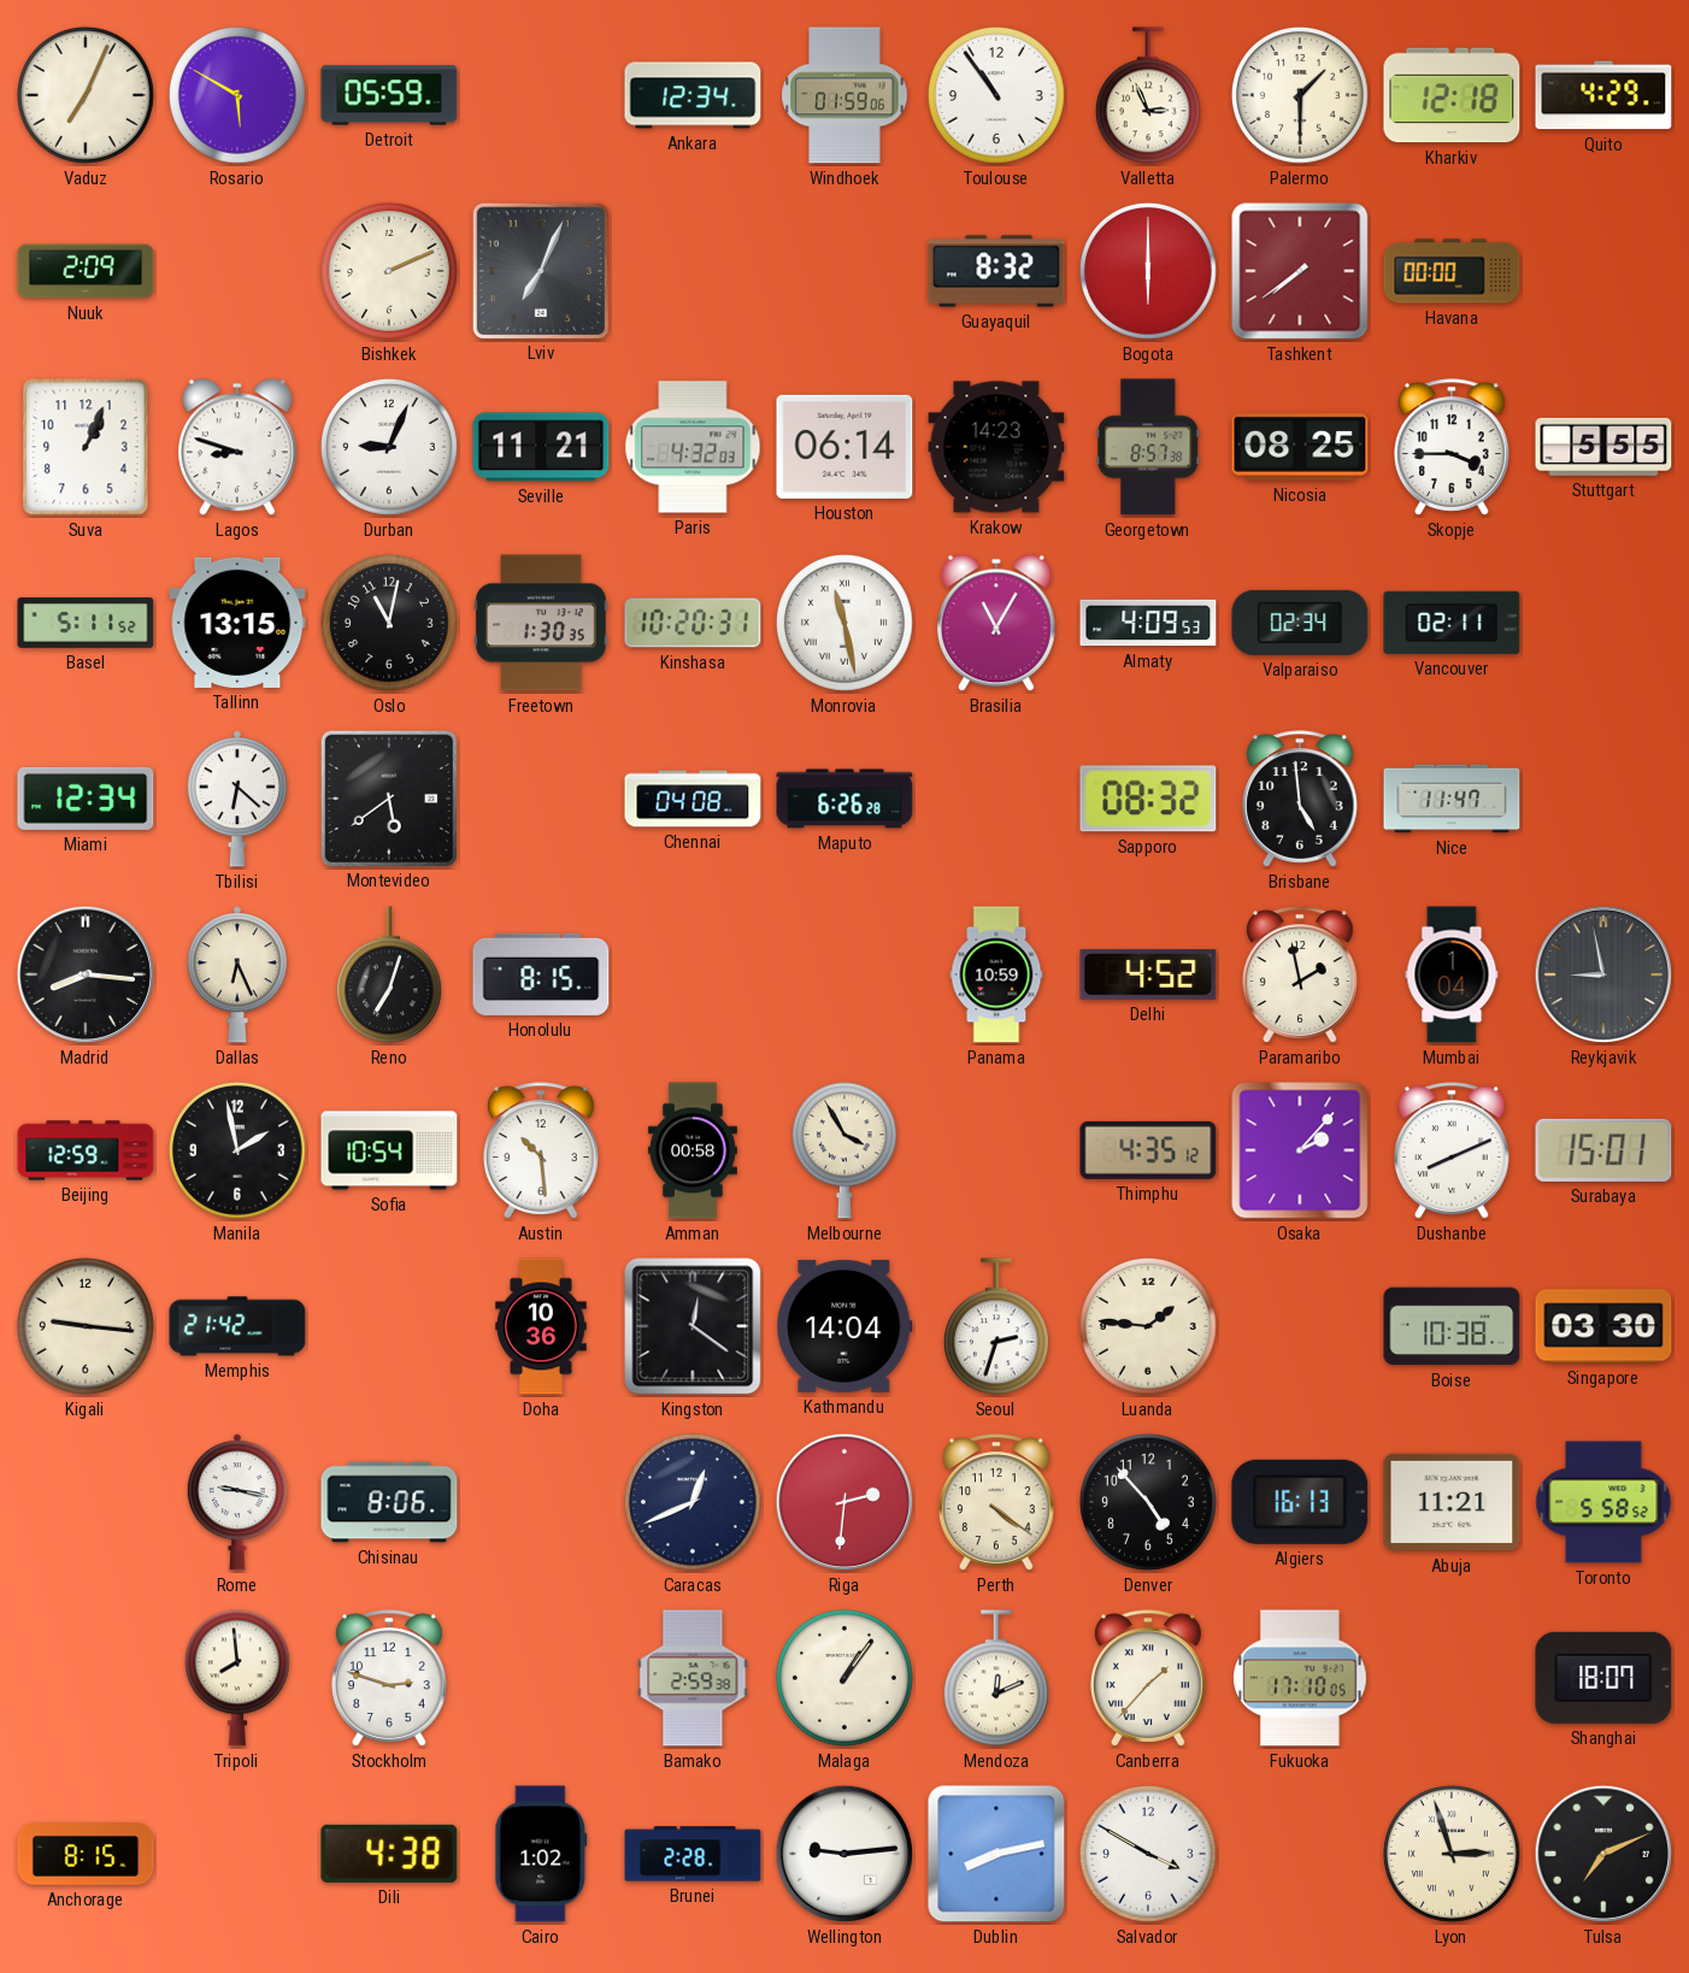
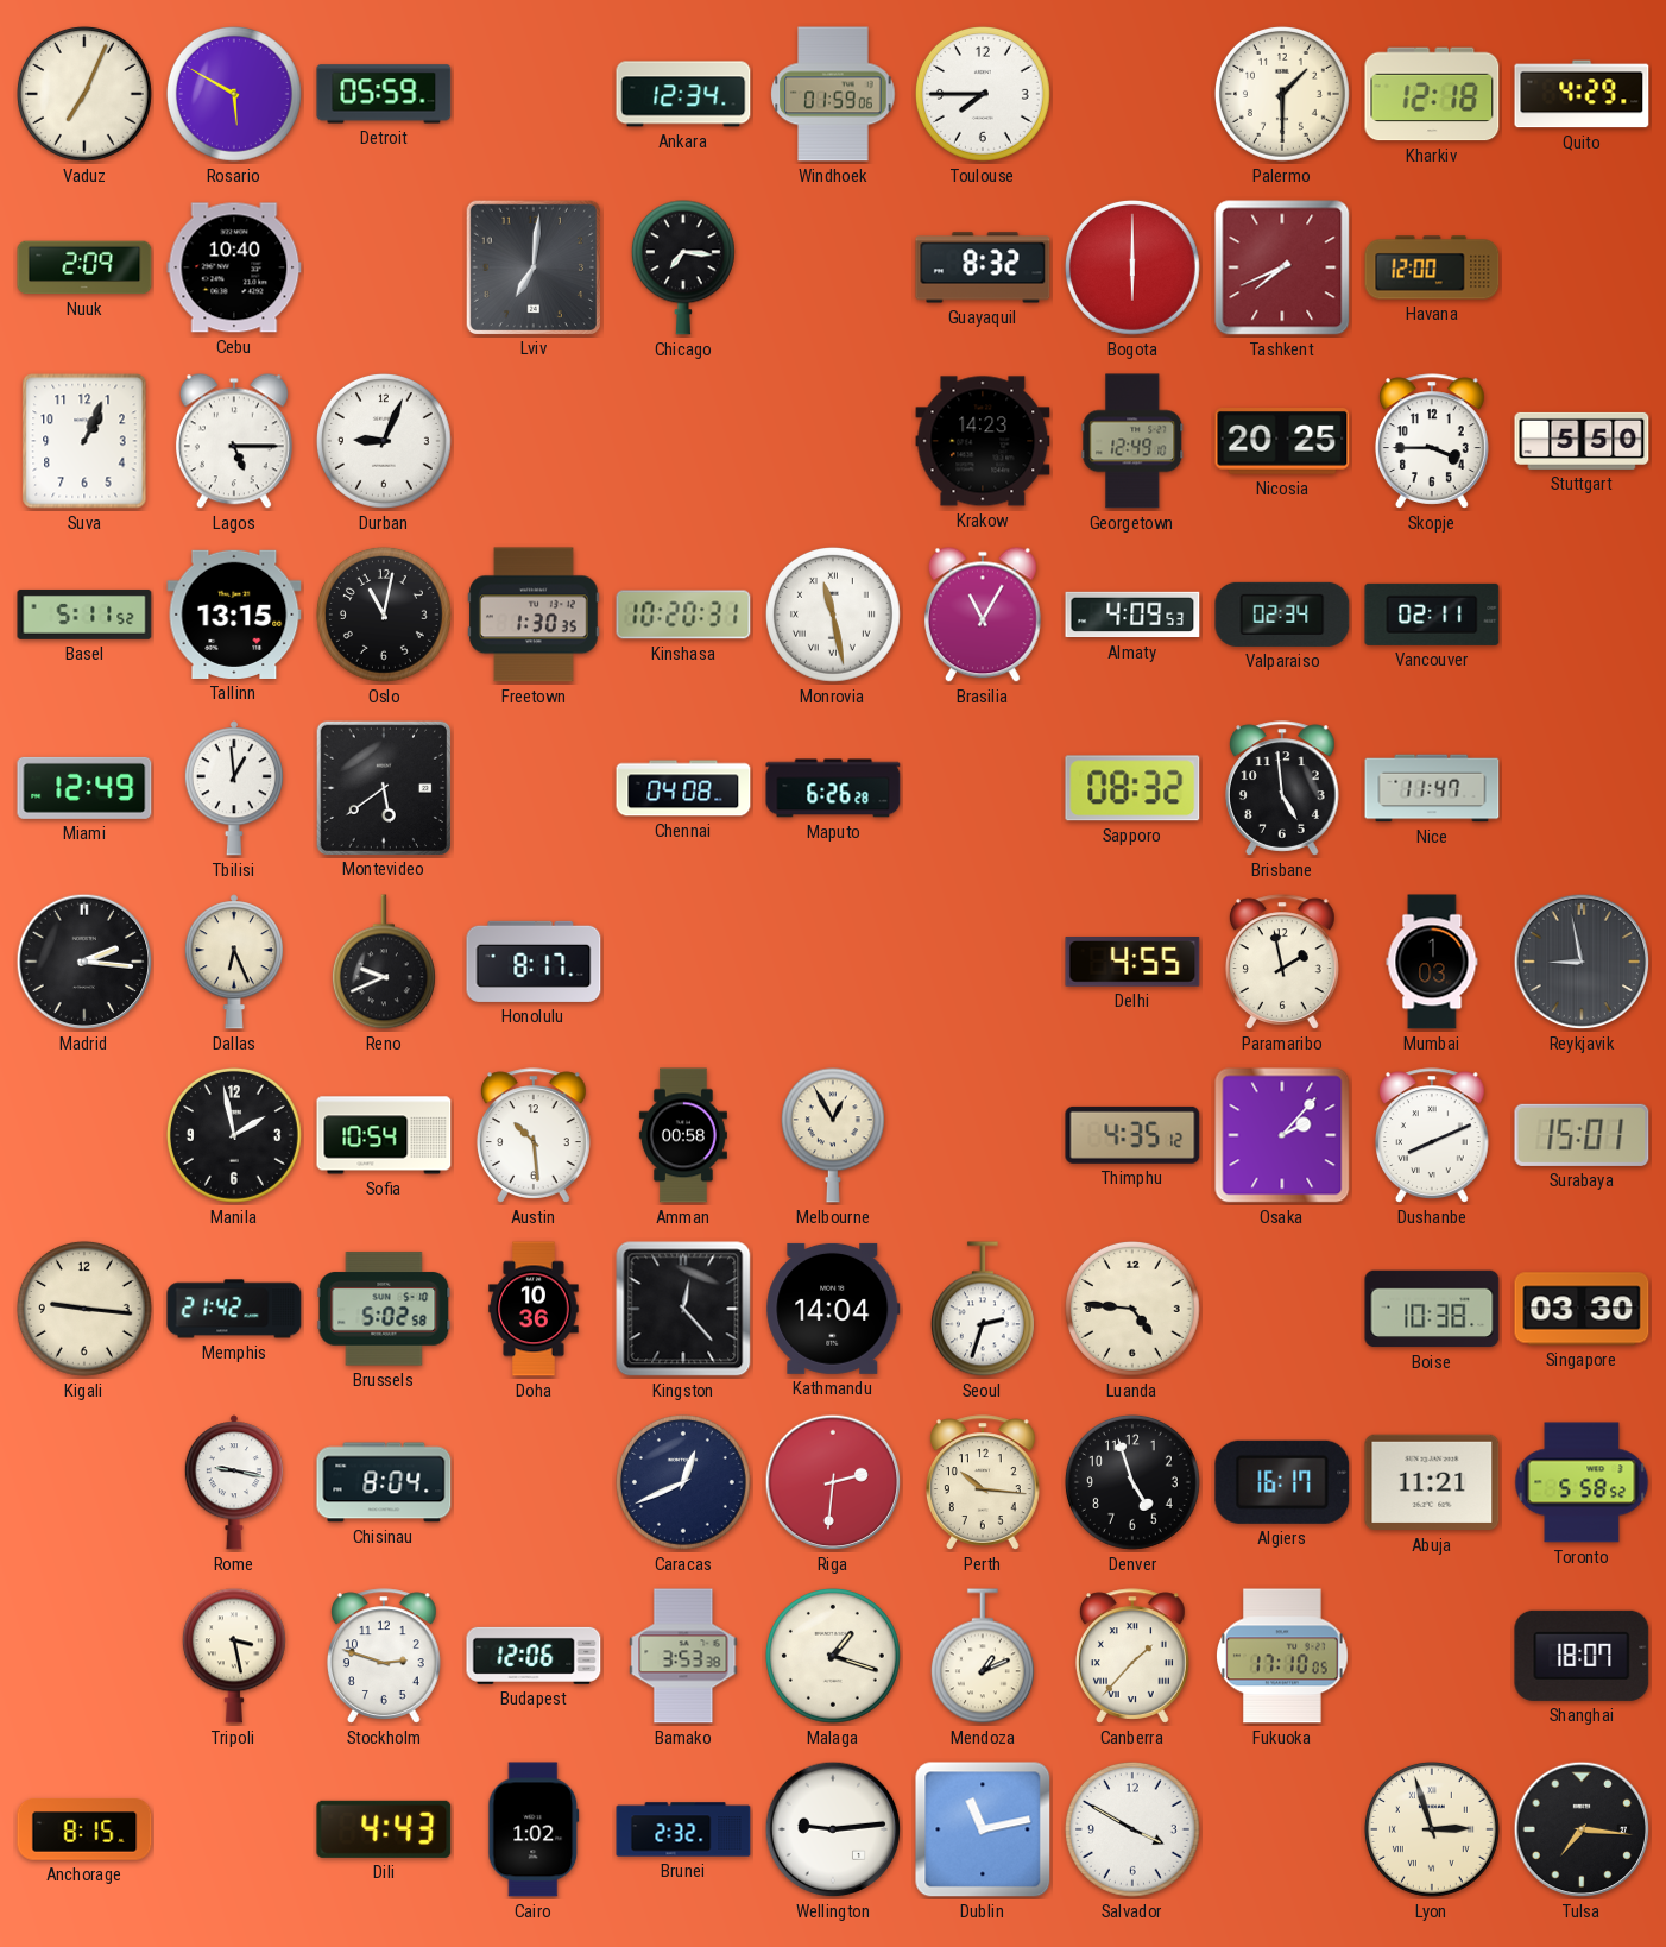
Toulouse: 10:54 -> 7:45 (983, 94)
Valletta: 2:56 -> none (1148, 95)
Cebu: none -> 10:40 (234, 267)
Bishkek: 2:11 -> none (389, 271)
Lviv: 7:04 -> 7:01 (532, 266)
Chicago: none -> 7:16 (683, 267)
Tashkent: 7:39 -> 7:41 (1282, 267)
Havana: 00:00 -> 12:00 (1432, 267)
Lagos: 8:48 -> 5:15 (234, 441)
Seville: 11:21 -> none (541, 447)
Paris: 4:32 -> none (693, 447)
Houston: 06:14 -> none (844, 447)
Georgetown: 8:57 -> 12:49 (1132, 441)
Nicosia: 08:25 -> 20:25 (1282, 442)
Stuttgart: 5:55 -> 5:50 (1582, 441)
Miami: 12:34 -> 12:49 (84, 788)
Tbilisi: 6:22 -> 12:59 (234, 788)
Madrid: 8:16 -> 2:16 (84, 962)
Reno: 7:03 -> 9:41 (384, 962)
Honolulu: 8:15 -> 8:17 (534, 962)
Panama: 10:59 -> none (996, 974)
Delhi: 4:52 -> 4:55 (1132, 963)
Mumbai: 1:04 -> 1:03 (1432, 962)
Beijing: 12:59 -> none (86, 1150)
Melbourne: 3:55 -> 12:55 (833, 1135)
Brussels: none -> 5:02 (384, 1309)
Kingston: 12:21 -> 12:23 (683, 1309)
Luanda: 1:46 -> 4:46 (1132, 1309)
Chisinau: 8:06 -> 8:04 (384, 1482)
Perth: 4:21 -> 10:16 (983, 1482)
Denver: 4:53 -> 4:57 (1132, 1482)
Algiers: 16:13 -> 16:17 (1282, 1482)
Tripoli: 7:59 -> 3:28 (234, 1656)
Budapest: none -> 12:06 (534, 1656)
Bamako: 2:59 -> 3:53 (683, 1656)
Malaga: 1:06 -> 1:18 (833, 1656)
Mendoza: 12:11 -> 1:11 (983, 1656)
Dili: 4:38 -> 4:43 (384, 1829)
Brunei: 2:28 -> 2:32 (683, 1829)
Dublin: 8:13 -> 11:13 (983, 1829)
Tulsa: 7:11 -> 7:16 (1582, 1829)
